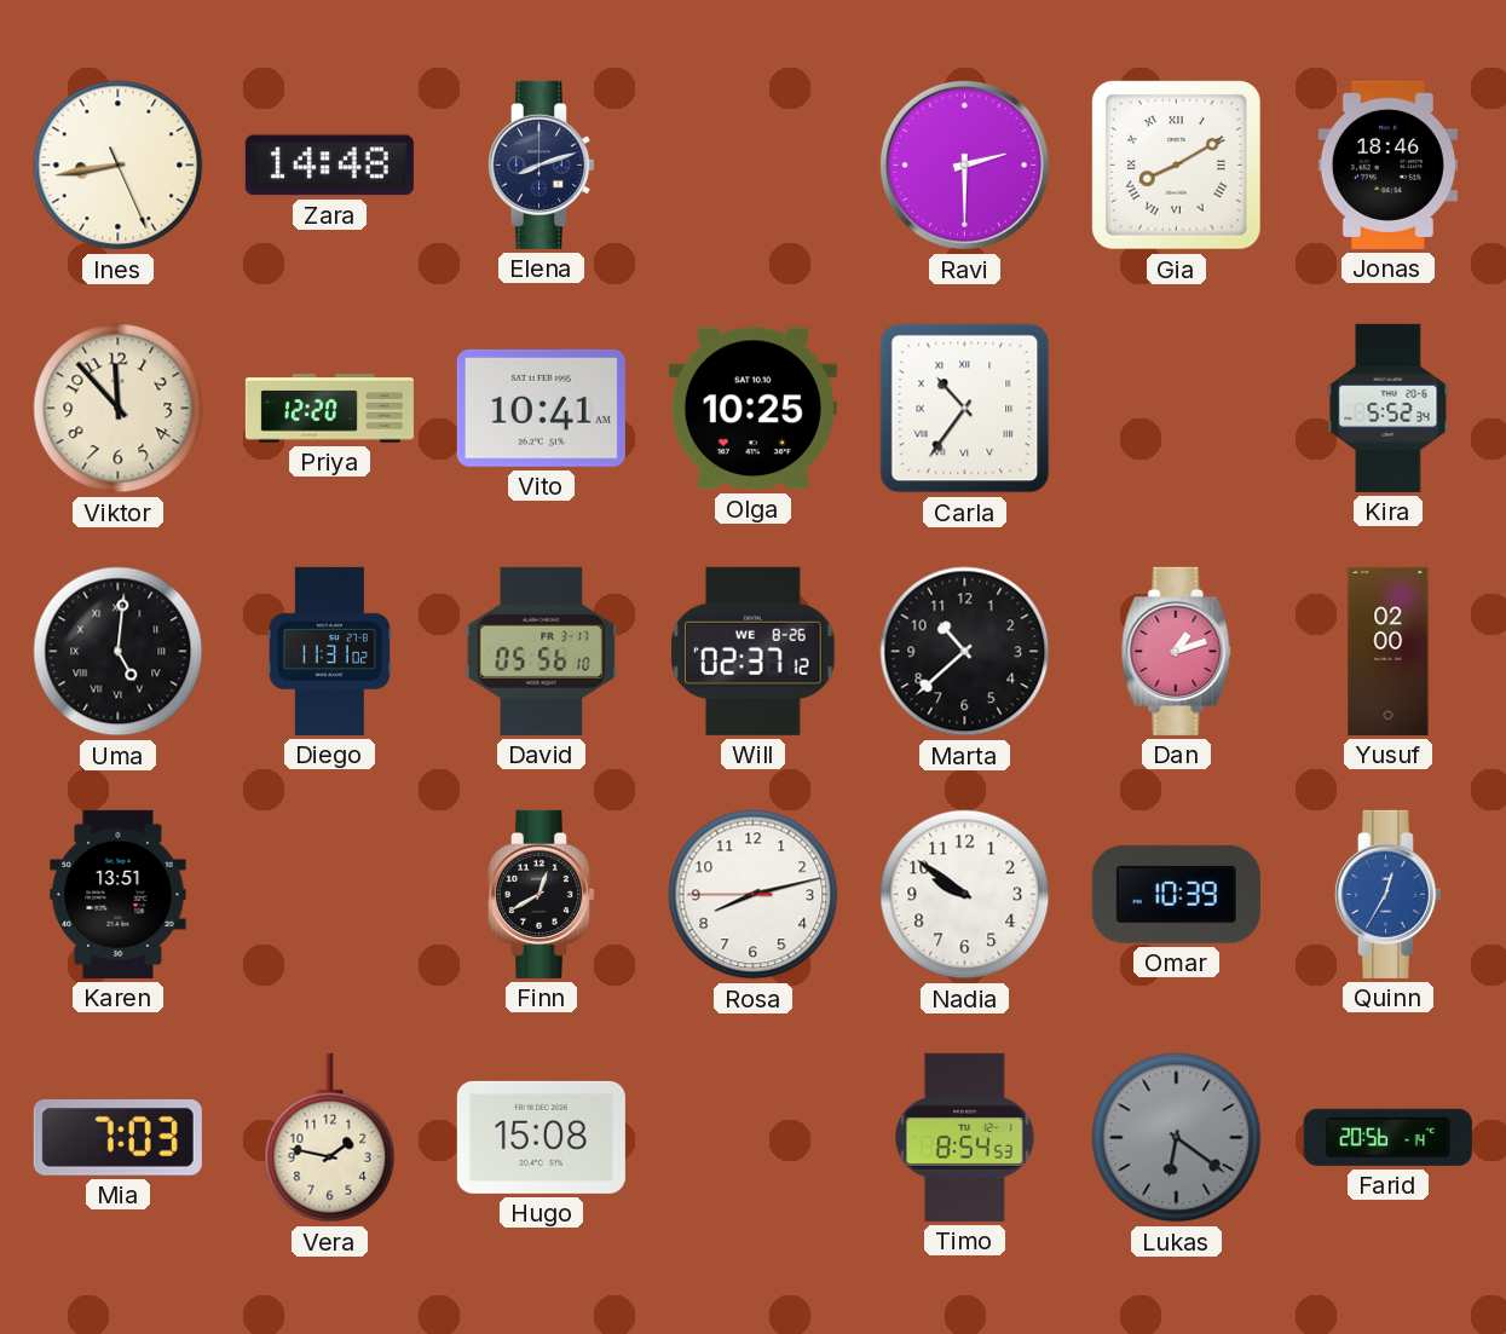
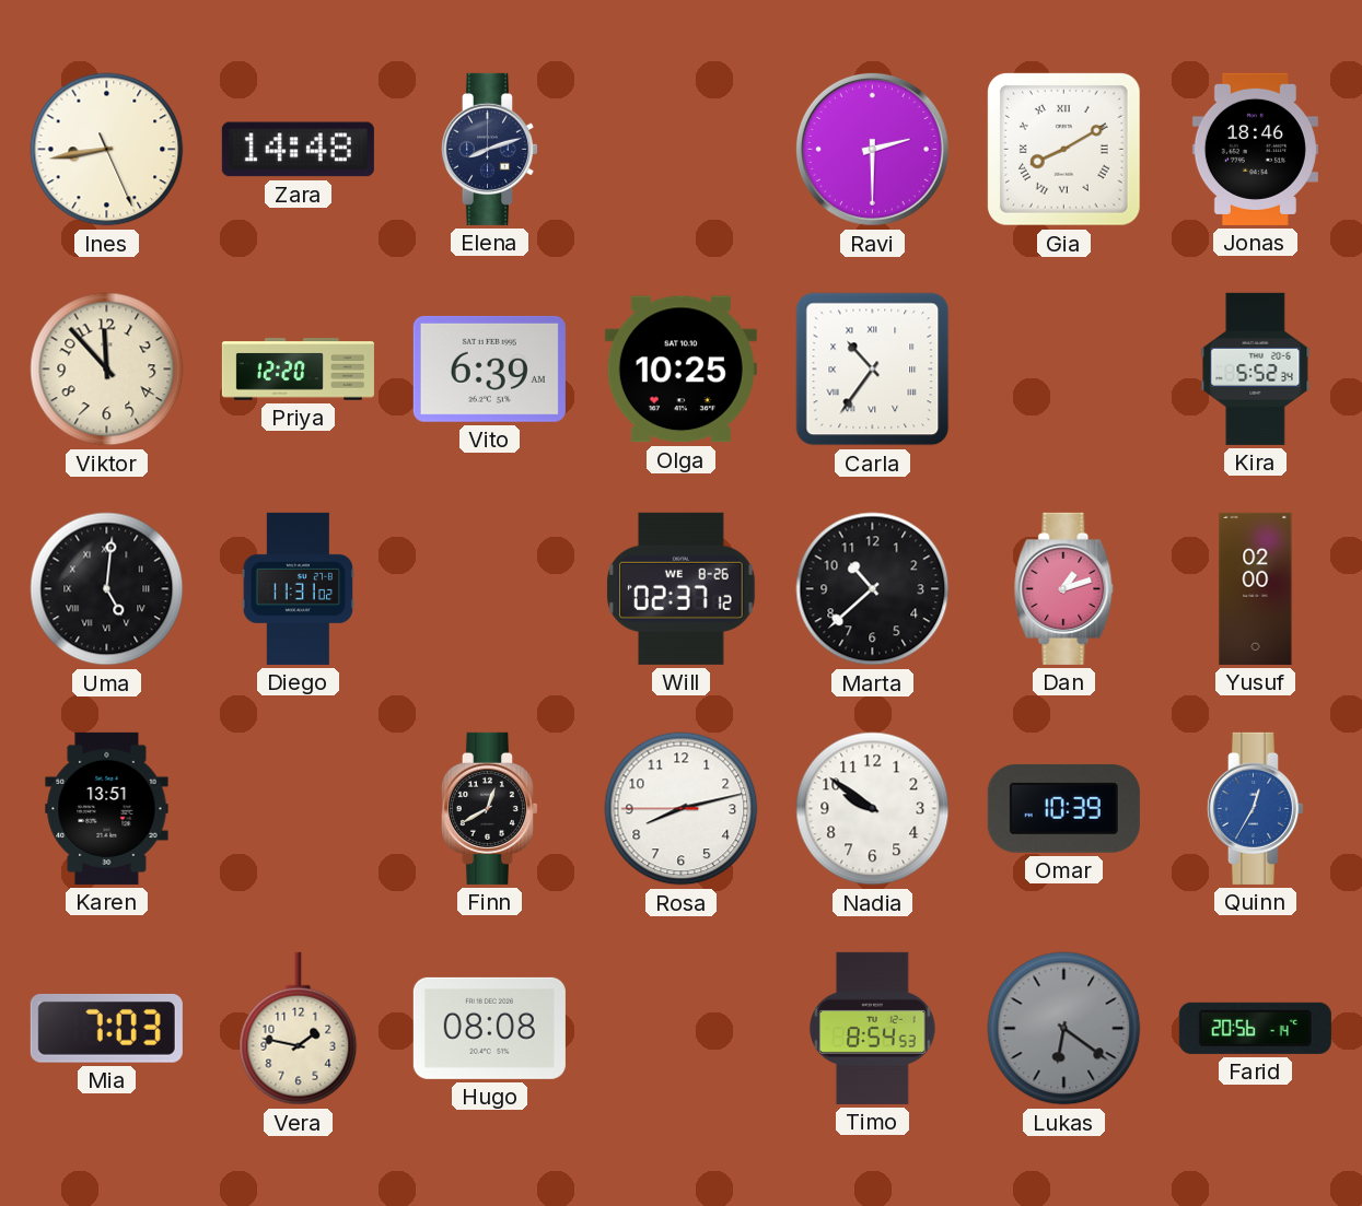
Vito: 10:41 -> 6:39 (489, 368)
David: 05:56 -> none (542, 651)
Hugo: 15:08 -> 08:08 (489, 1028)
